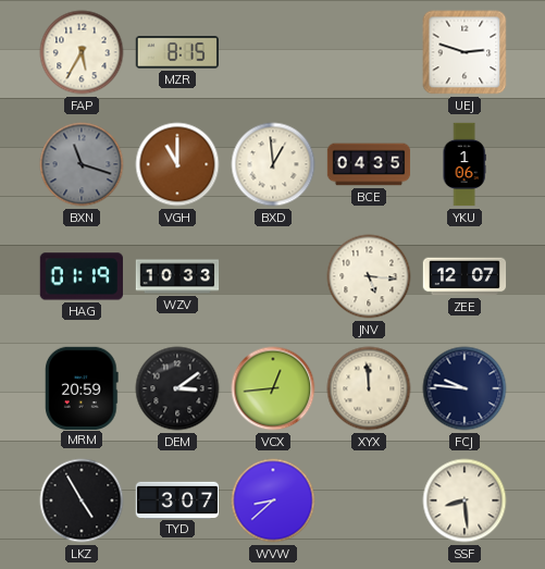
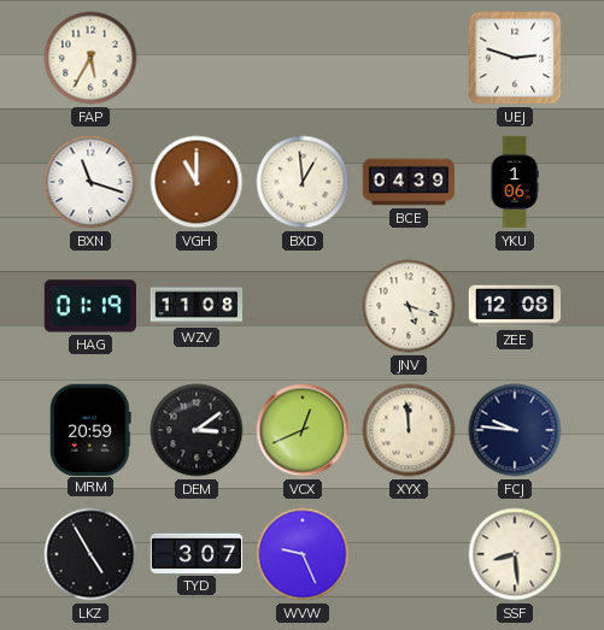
MZR: 8:15 -> none (177, 52)
BXN dial: grey -> white (90, 182)
BCE: 04:35 -> 04:39 (409, 182)
WZV: 10:33 -> 11:08 (197, 306)
JNV: 5:16 -> 5:18 (409, 306)
ZEE: 12:07 -> 12:08 (515, 306)
VCX: 12:44 -> 12:41 (303, 430)
WVW: 8:38 -> 9:26 (303, 554)
